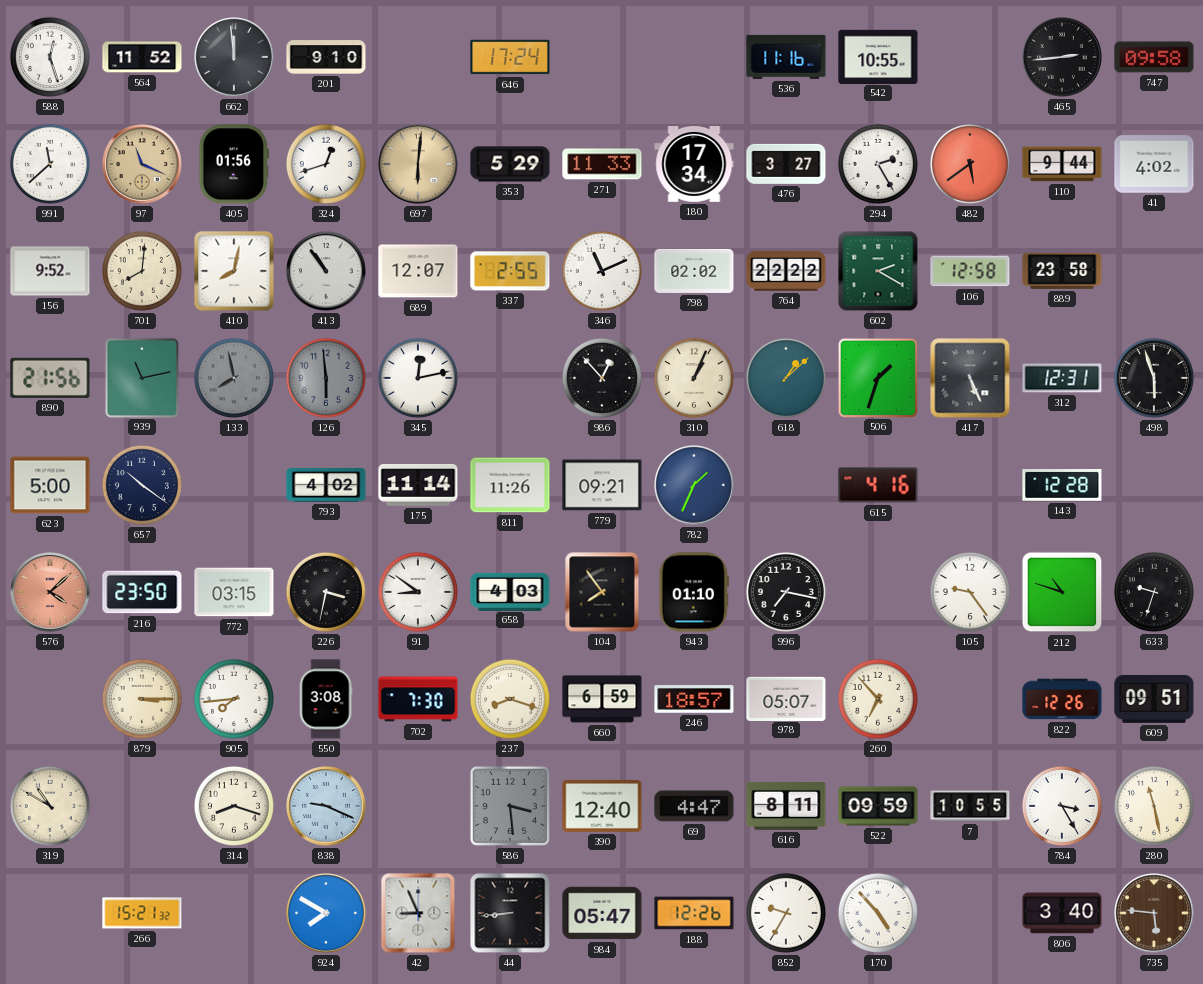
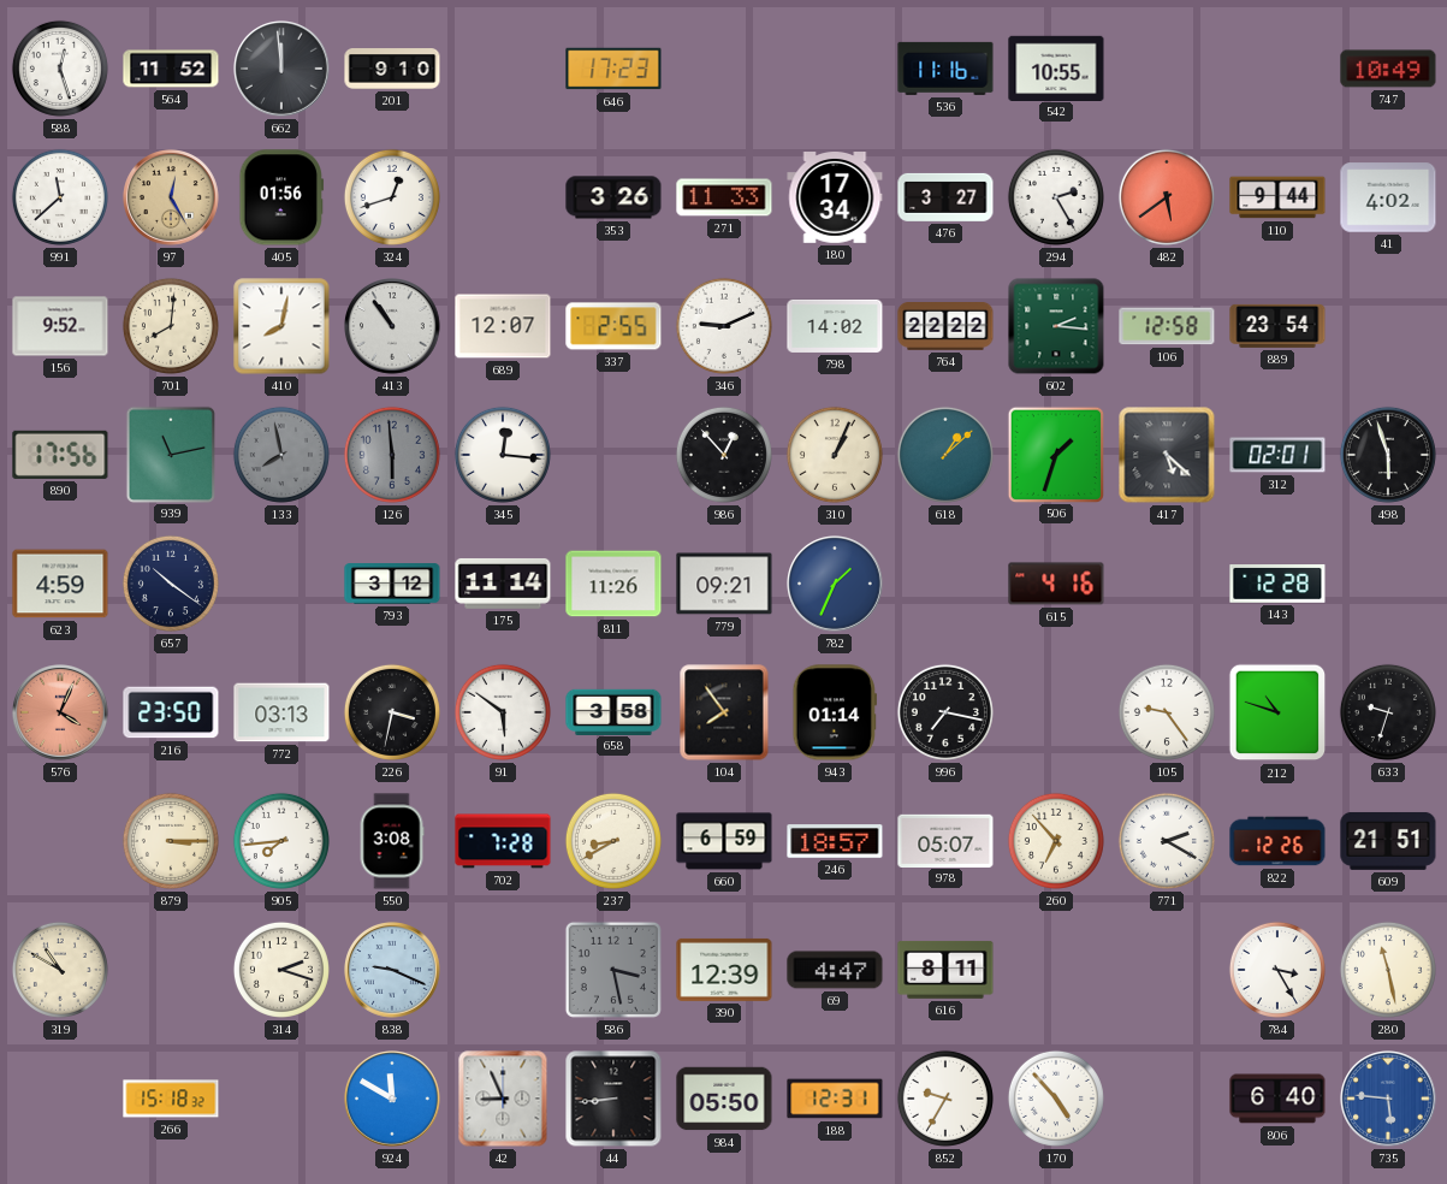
646: 17:24 -> 17:23 (613, 69)
465: 2:44 -> none (1063, 58)
747: 09:58 -> 10:49 (1388, 69)
97: 11:19 -> 12:25 (172, 199)
697: 6:01 -> none (419, 165)
353: 5:29 -> 3:26 (613, 197)
346: 11:11 -> 9:11 (724, 326)
798: 02:02 -> 14:02 (835, 326)
602: 2:20 -> 2:16 (1056, 326)
889: 23:58 -> 23:54 (1277, 326)
890: 21:56 -> 17:56 (60, 455)
345: 12:13 -> 12:16 (503, 455)
417: 5:26 -> 5:22 (1167, 455)
312: 12:31 -> 02:01 (1277, 455)
623: 5:00 -> 4:59 (60, 584)
793: 4:02 -> 3:12 (392, 584)
576: 4:08 -> 4:04 (61, 714)
772: 03:15 -> 03:13 (281, 712)
91: 8:51 -> 5:51 (503, 712)
658: 4:03 -> 3:58 (613, 711)
943: 01:10 -> 01:14 (834, 712)
702: 7:30 -> 7:28 (503, 841)
237: 8:18 -> 8:40 (613, 841)
771: none -> 2:20 (1167, 841)
609: 09:51 -> 21:51 (1388, 841)
314: 8:18 -> 2:18 (281, 970)
586: 3:29 -> 3:28 (613, 970)
390: 12:40 -> 12:39 (724, 970)
522: 09:59 -> none (878, 806)
7: 10:55 -> none (970, 806)
266: 15:21 -> 15:18 (171, 1099)
924: 7:50 -> 11:50 (393, 1100)
984: 05:47 -> 05:50 (724, 1099)
188: 12:26 -> 12:31 (835, 1099)
806: 3:40 -> 6:40 (1277, 1099)
735 dial: brown -> blue (1389, 1100)
